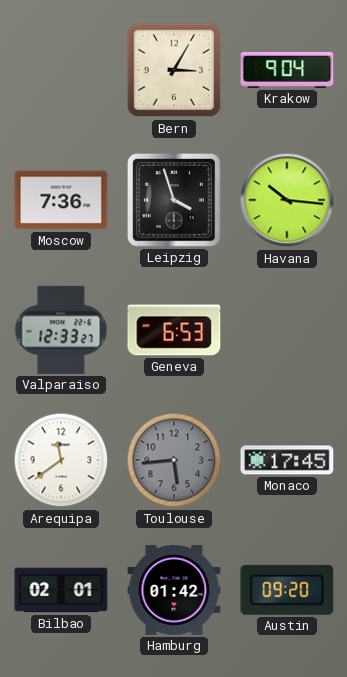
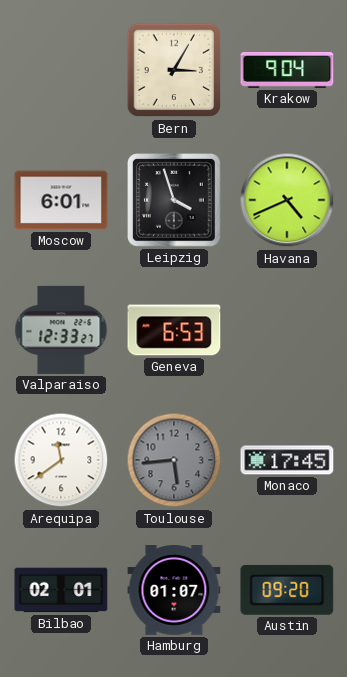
Moscow: 7:36 -> 6:01 (61, 200)
Havana: 10:16 -> 4:41 (287, 200)
Hamburg: 01:42 -> 01:07 (174, 591)
